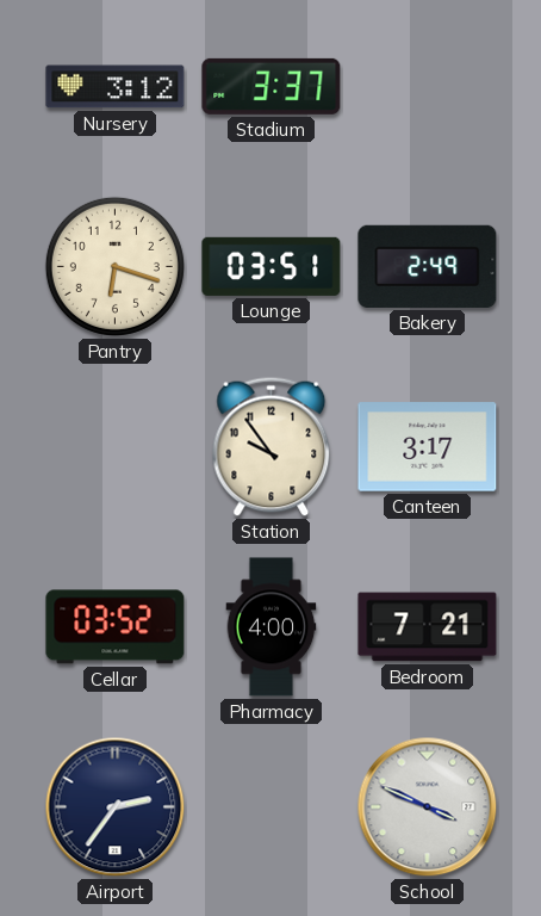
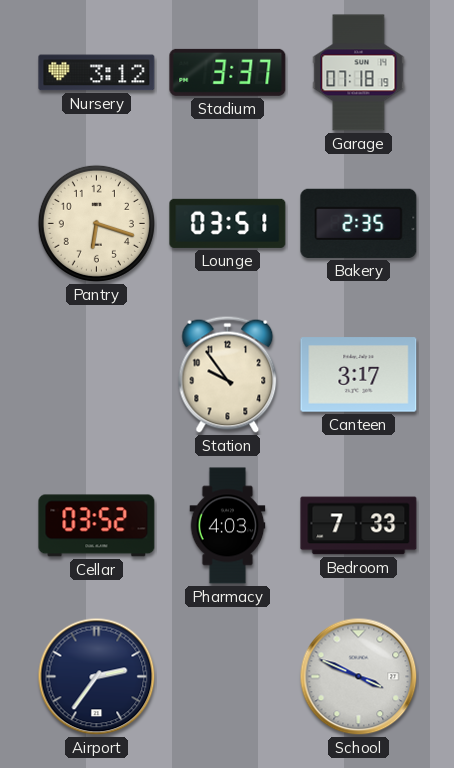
Garage: none -> 07:18 (359, 73)
Bakery: 2:49 -> 2:35 (359, 223)
Pharmacy: 4:00 -> 4:03 (228, 526)
Bedroom: 7:21 -> 7:33 (359, 526)
